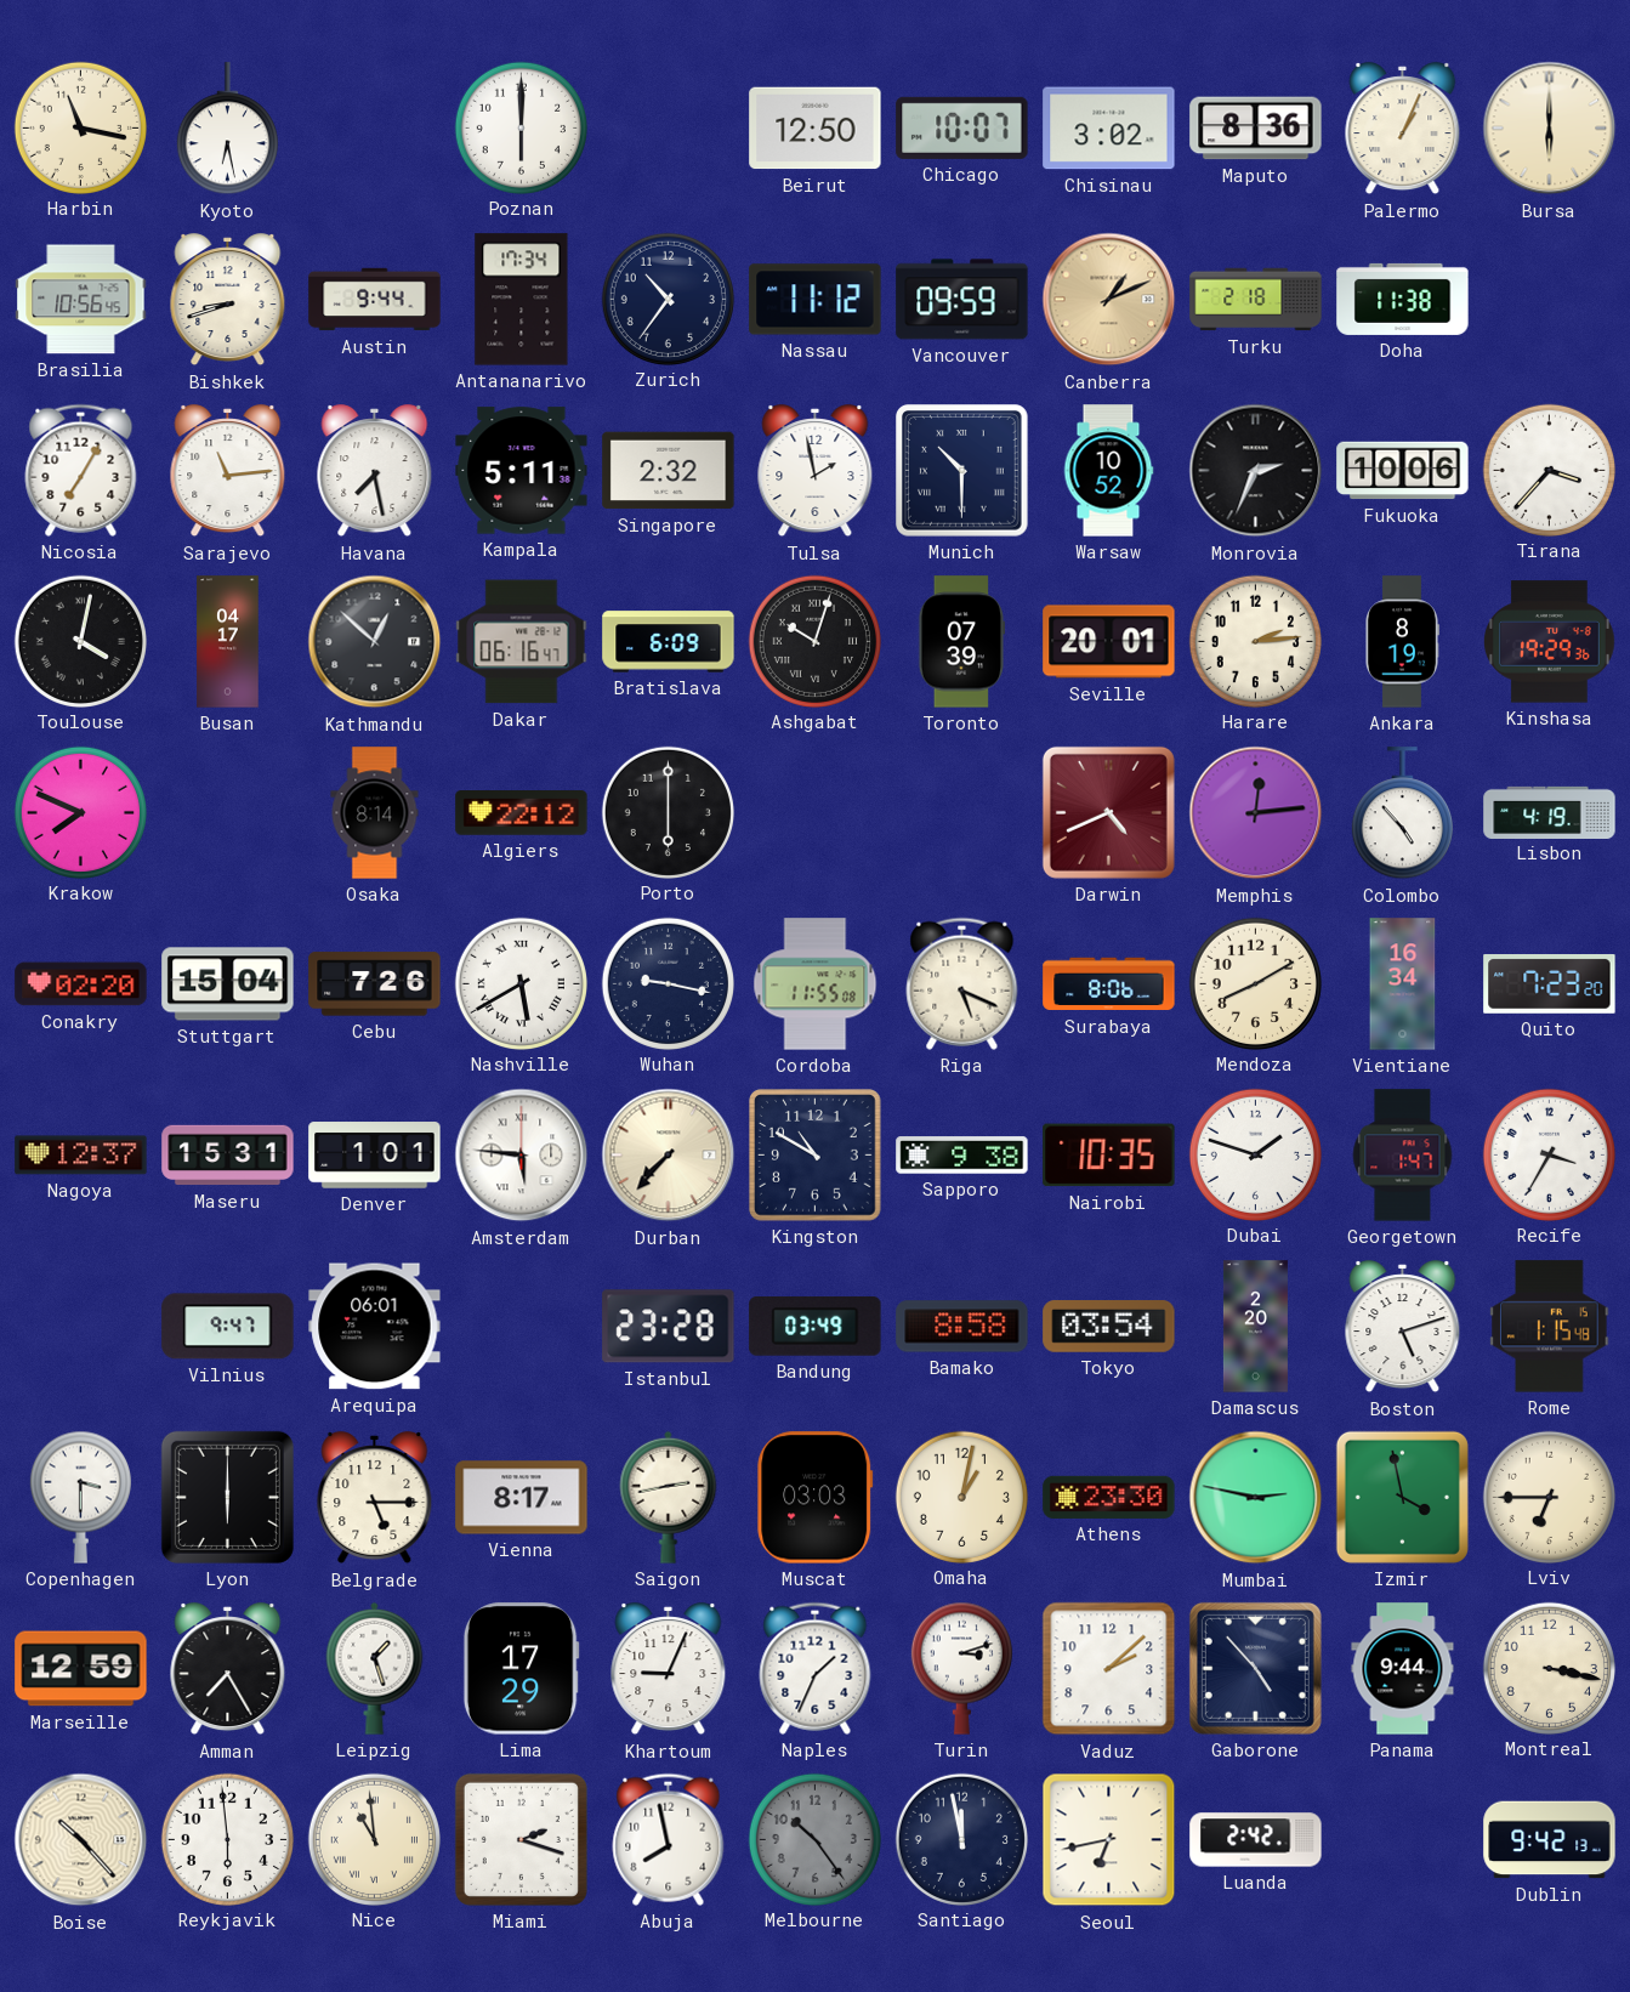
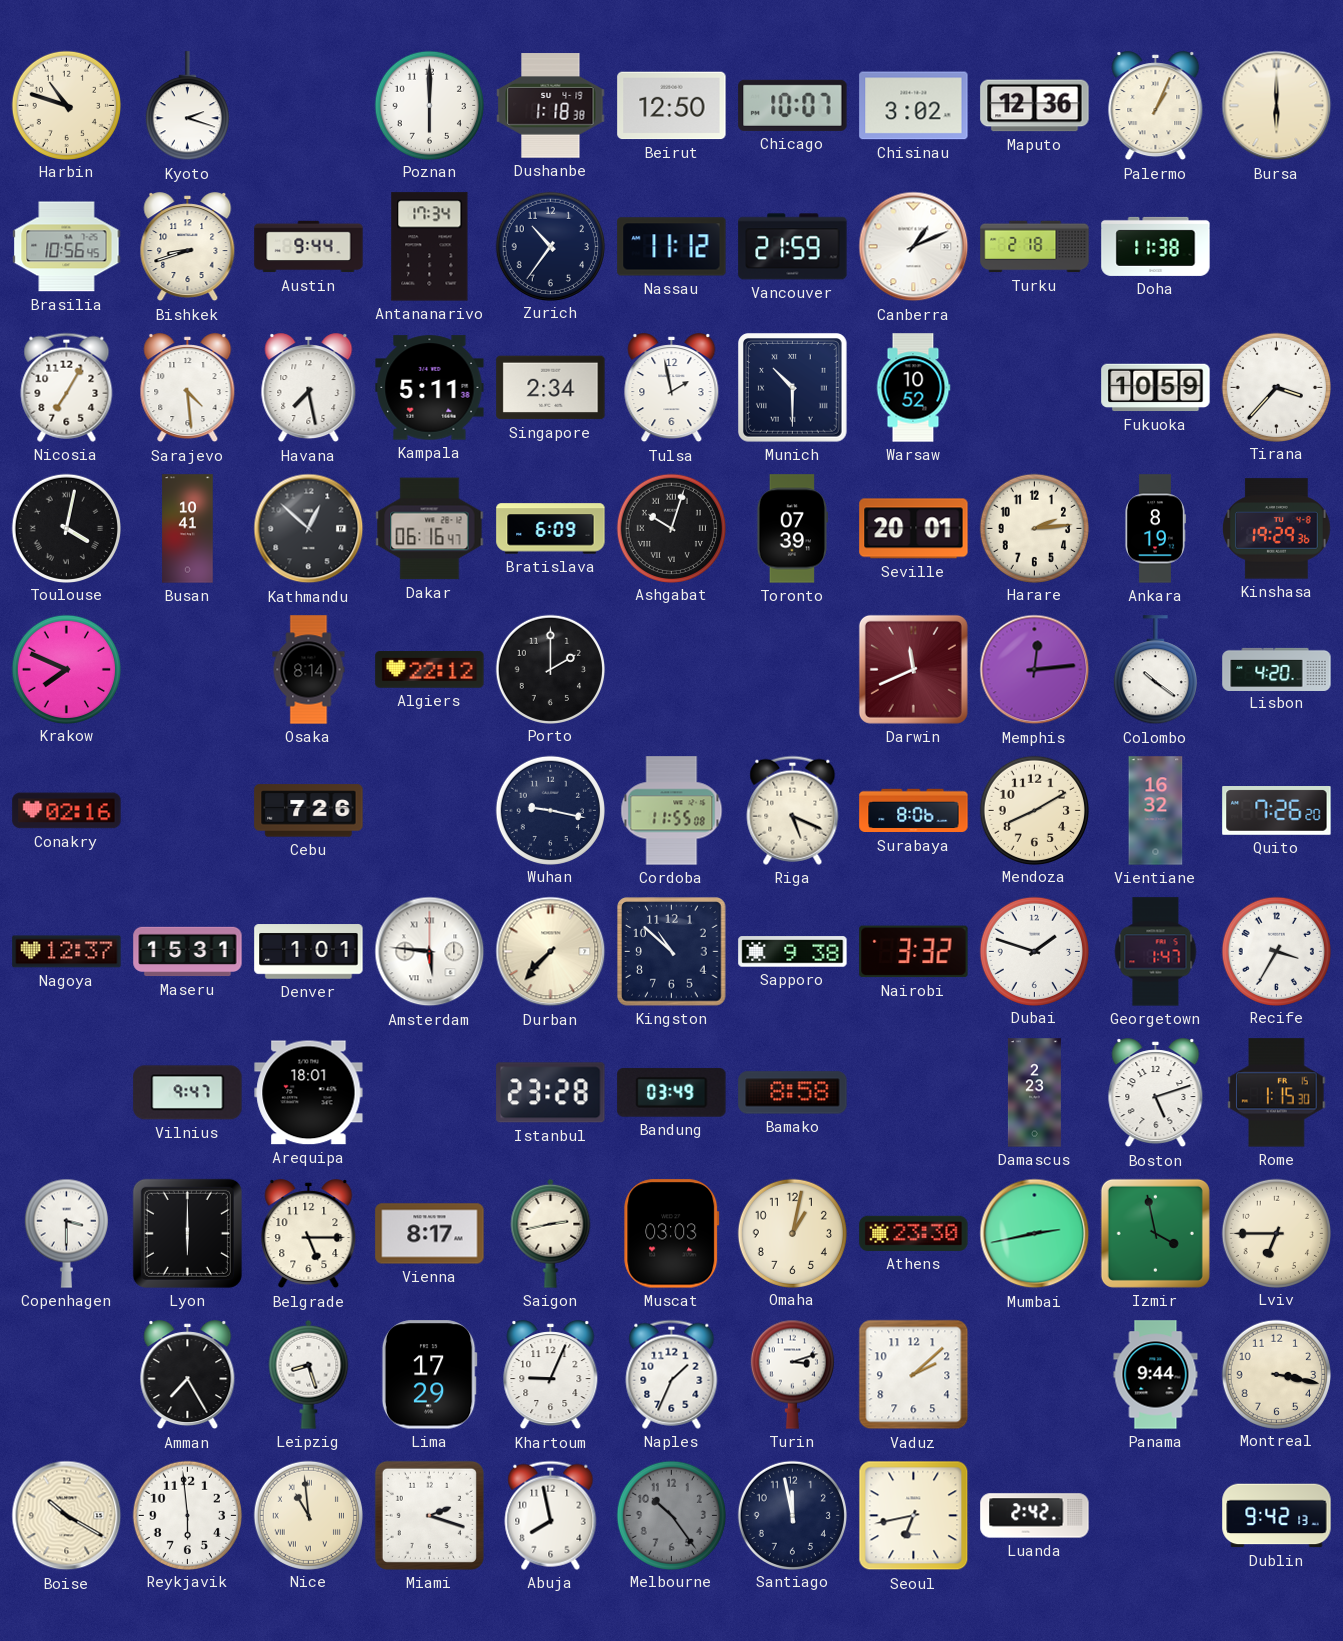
Harbin: 11:17 -> 10:48 (66, 105)
Kyoto: 6:28 -> 2:18 (187, 106)
Dushanbe: none -> 1:18 (551, 106)
Maputo: 8:36 -> 12:36 (1035, 106)
Vancouver: 09:59 -> 21:59 (793, 247)
Canberra dial: champagne -> white (914, 247)
Sarajevo: 11:14 -> 4:29 (188, 388)
Singapore: 2:32 -> 2:34 (551, 388)
Monrovia: 2:34 -> none (1256, 471)
Fukuoka: 10:06 -> 10:59 (1156, 388)
Busan: 04:17 -> 10:41 (188, 529)
Porto: 6:00 -> 2:00 (550, 669)
Darwin: 4:41 -> 11:41 (913, 669)
Colombo: 4:53 -> 10:21 (1155, 670)
Lisbon: 4:19 -> 4:20 (1277, 669)
Conakry: 02:20 -> 02:16 (67, 811)
Stuttgart: 15:04 -> none (228, 984)
Nashville: 5:40 -> none (521, 983)
Vientiane: 16:34 -> 16:32 (1156, 811)
Quito: 7:23 -> 7:26 (1277, 811)
Kingston: 10:50 -> 10:52 (672, 952)
Nairobi: 10:35 -> 3:32 (914, 952)
Arequipa: 06:01 -> 18:01 (309, 1093)
Tokyo: 03:54 -> none (1109, 1327)
Damascus: 2:20 -> 2:23 (1034, 1093)
Rome: 1:15:48 -> 1:15:30 (1277, 1093)
Mumbai: 2:47 -> 2:43 (1035, 1234)
Marseille: 12:59 -> none (81, 1669)
Leipzig: 1:27 -> 8:27 (309, 1374)
Gaborone: 4:53 -> none (1255, 1668)
Boise: 10:23 -> 10:20 (67, 1516)
